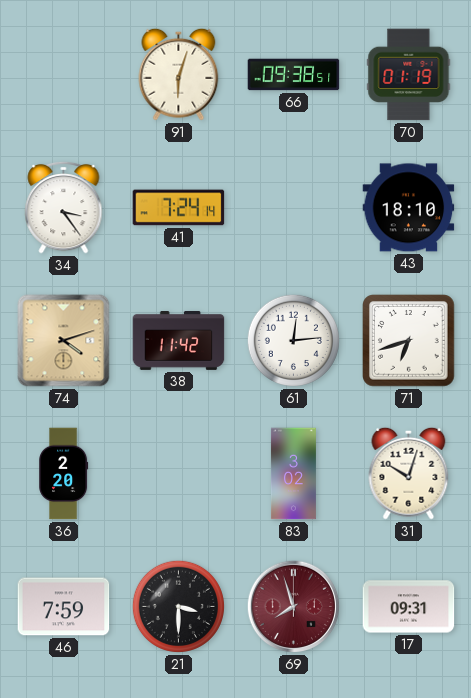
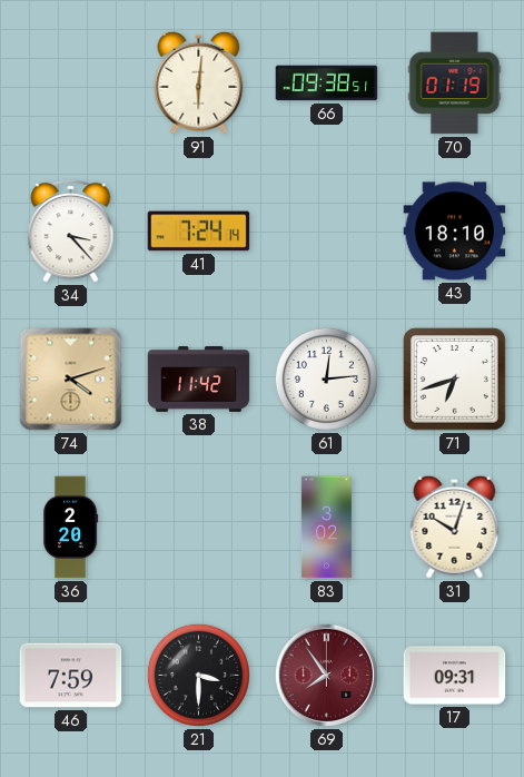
91: 6:03 -> 6:01 (199, 82)
34: 3:24 -> 3:23 (71, 230)
69: 7:57 -> 7:54 (326, 675)
